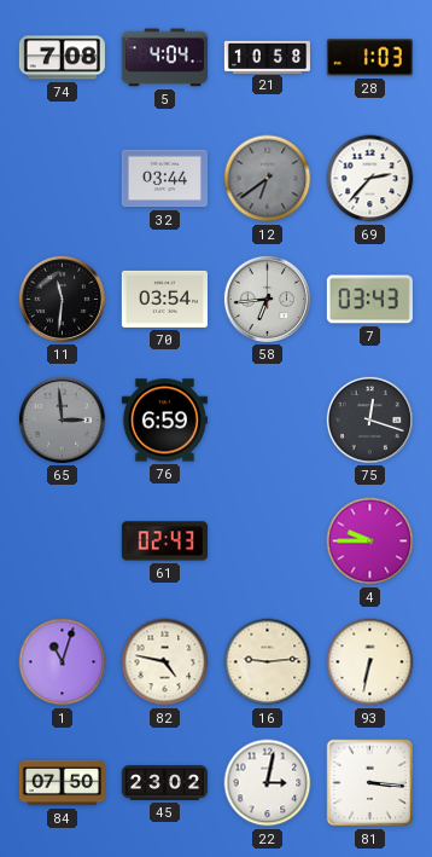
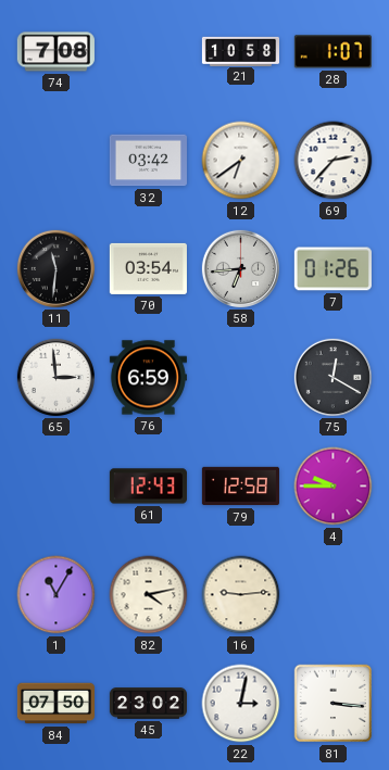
5: 4:04 -> none (164, 58)
28: 1:03 -> 1:07 (332, 52)
32: 03:44 -> 03:42 (148, 161)
12 dial: grey -> white (241, 161)
7: 03:43 -> 01:26 (332, 269)
65 dial: grey -> white (55, 377)
75: 12:18 -> 12:20 (332, 377)
61: 02:43 -> 12:43 (148, 487)
79: none -> 12:58 (240, 487)
1: 11:03 -> 11:05 (57, 595)
82: 4:47 -> 4:13 (149, 595)
93: 6:32 -> none (370, 662)
